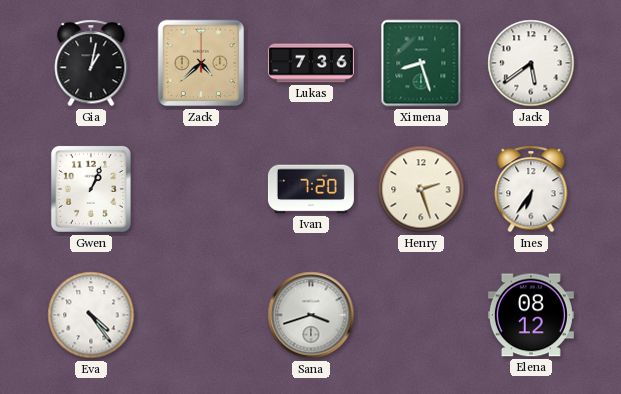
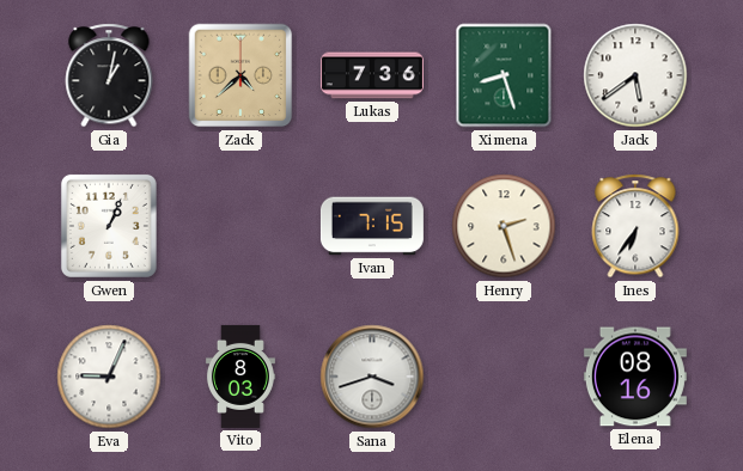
Ivan: 7:20 -> 7:15 (372, 226)
Eva: 4:24 -> 9:04 (109, 377)
Vito: none -> 8:03 (240, 377)
Elena: 08:12 -> 08:16 (635, 377)
